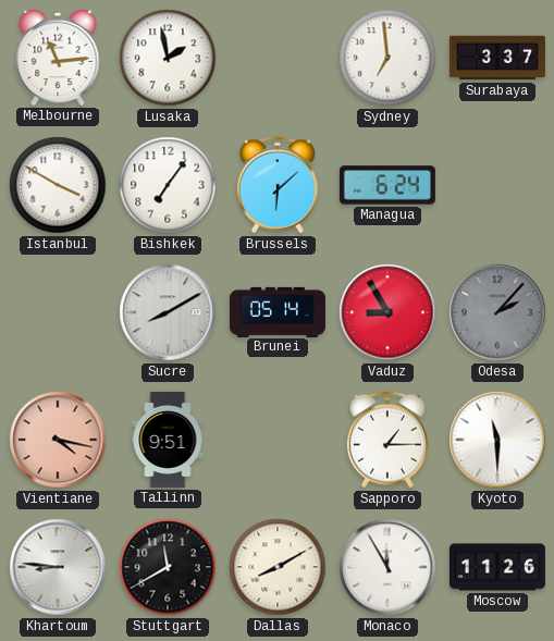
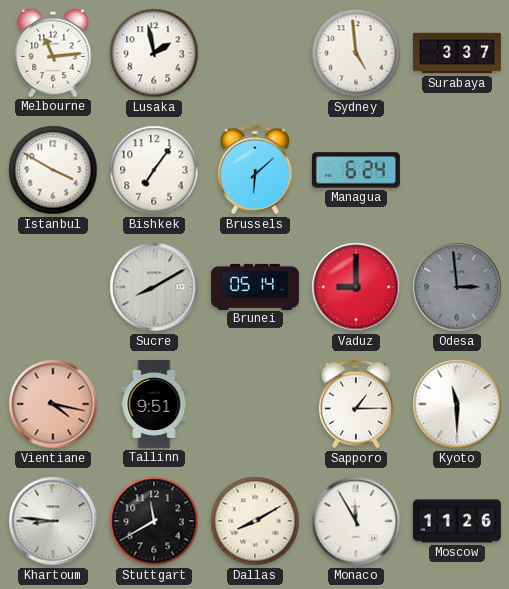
Sydney: 6:59 -> 4:59 (356, 53)
Vaduz: 8:55 -> 9:00 (356, 287)
Odesa: 2:07 -> 2:59 (457, 287)
